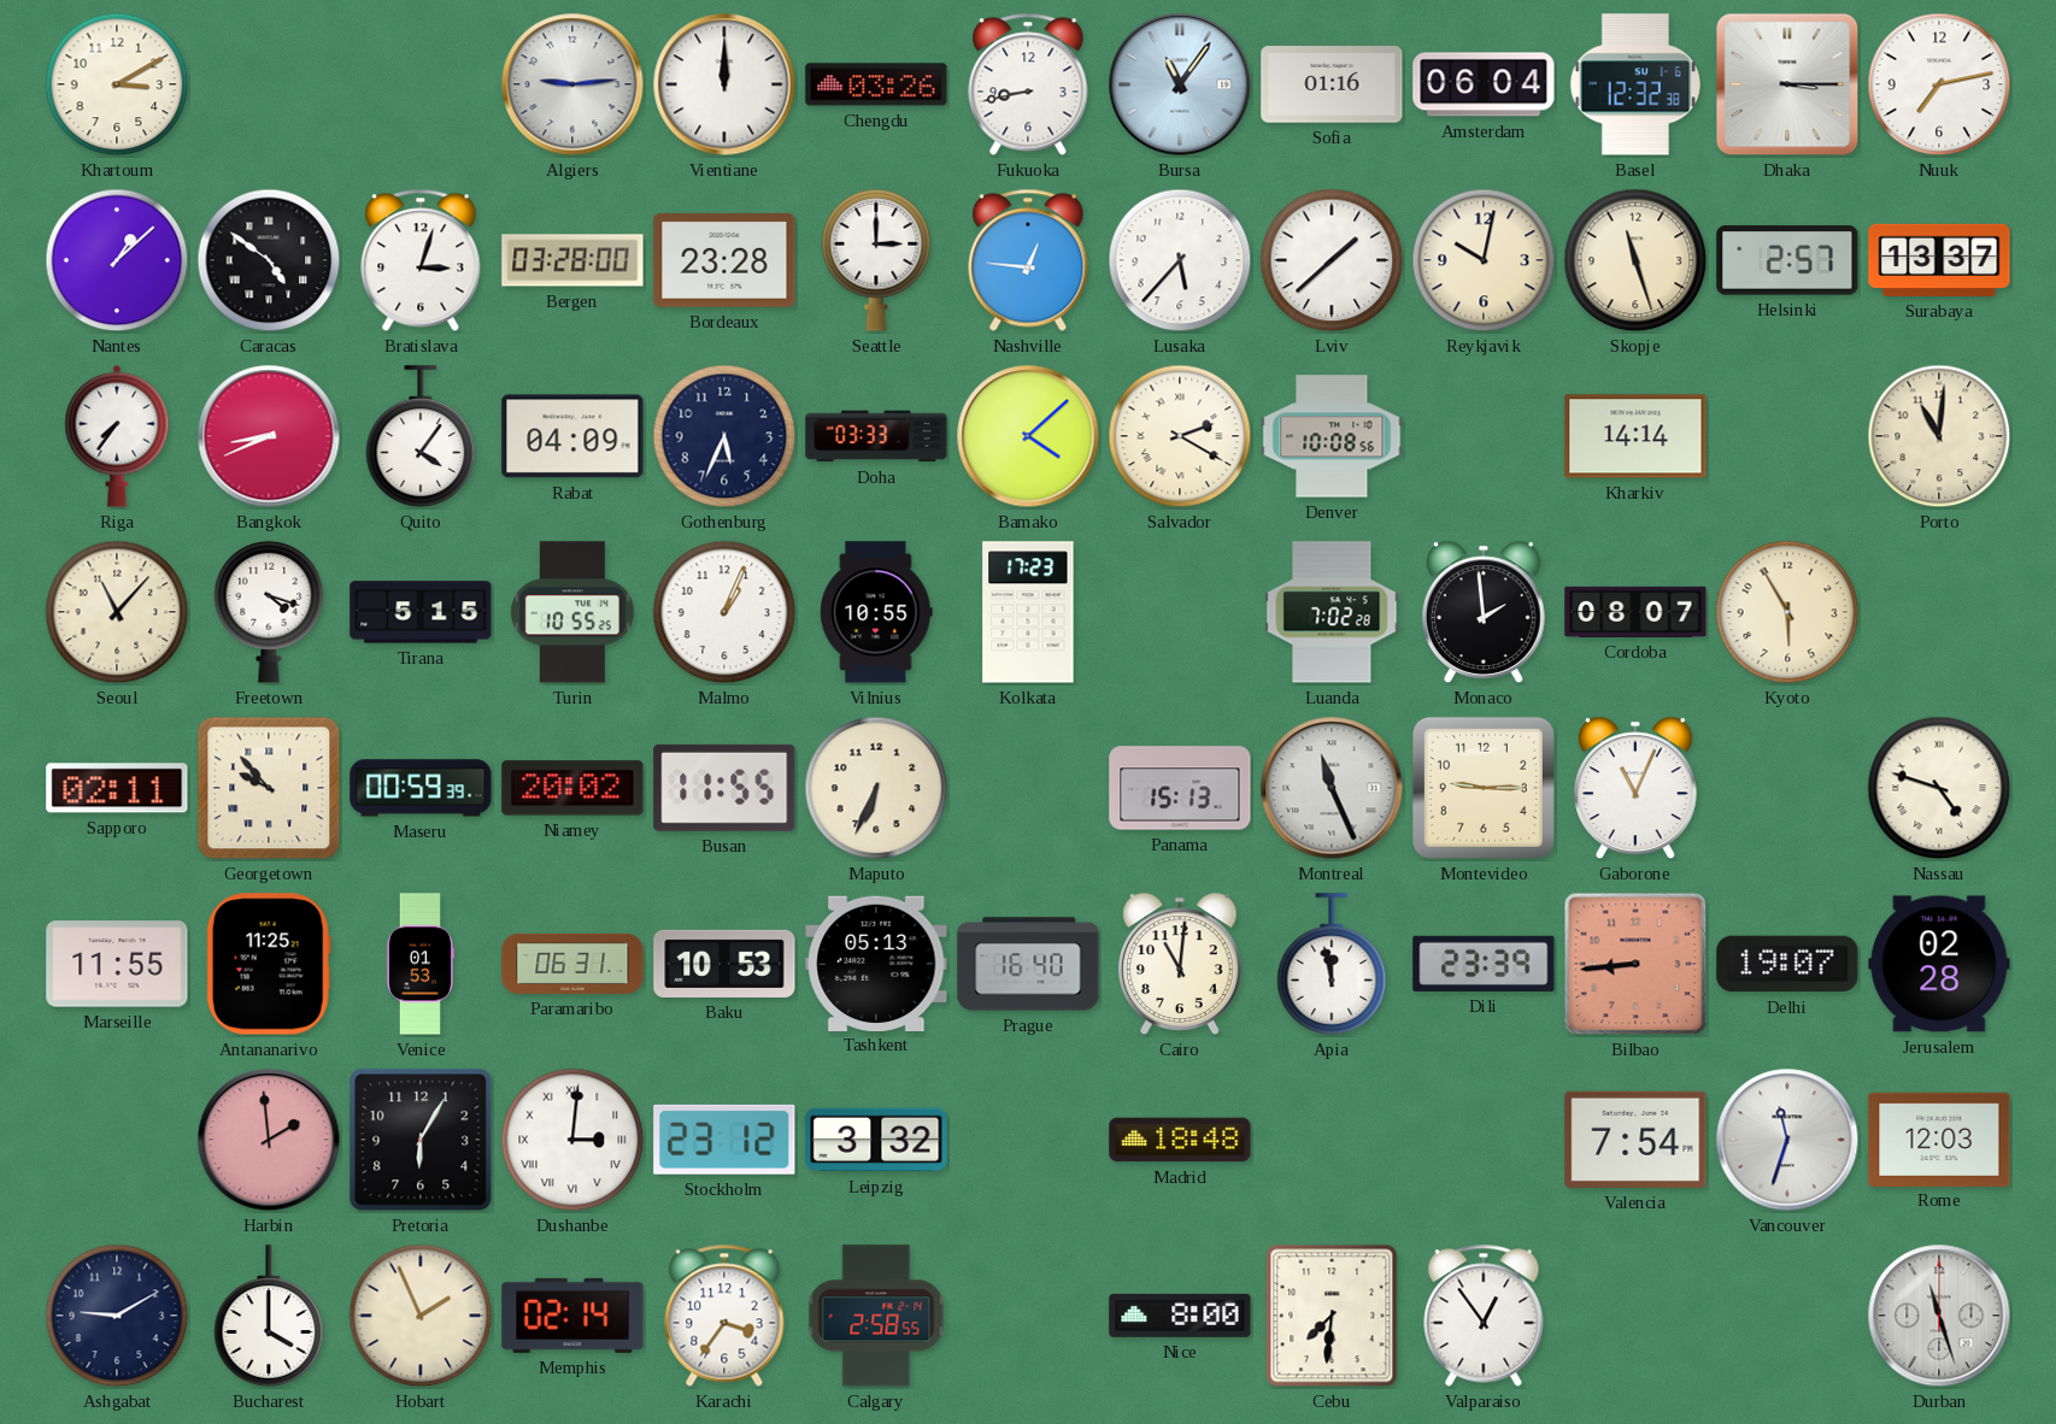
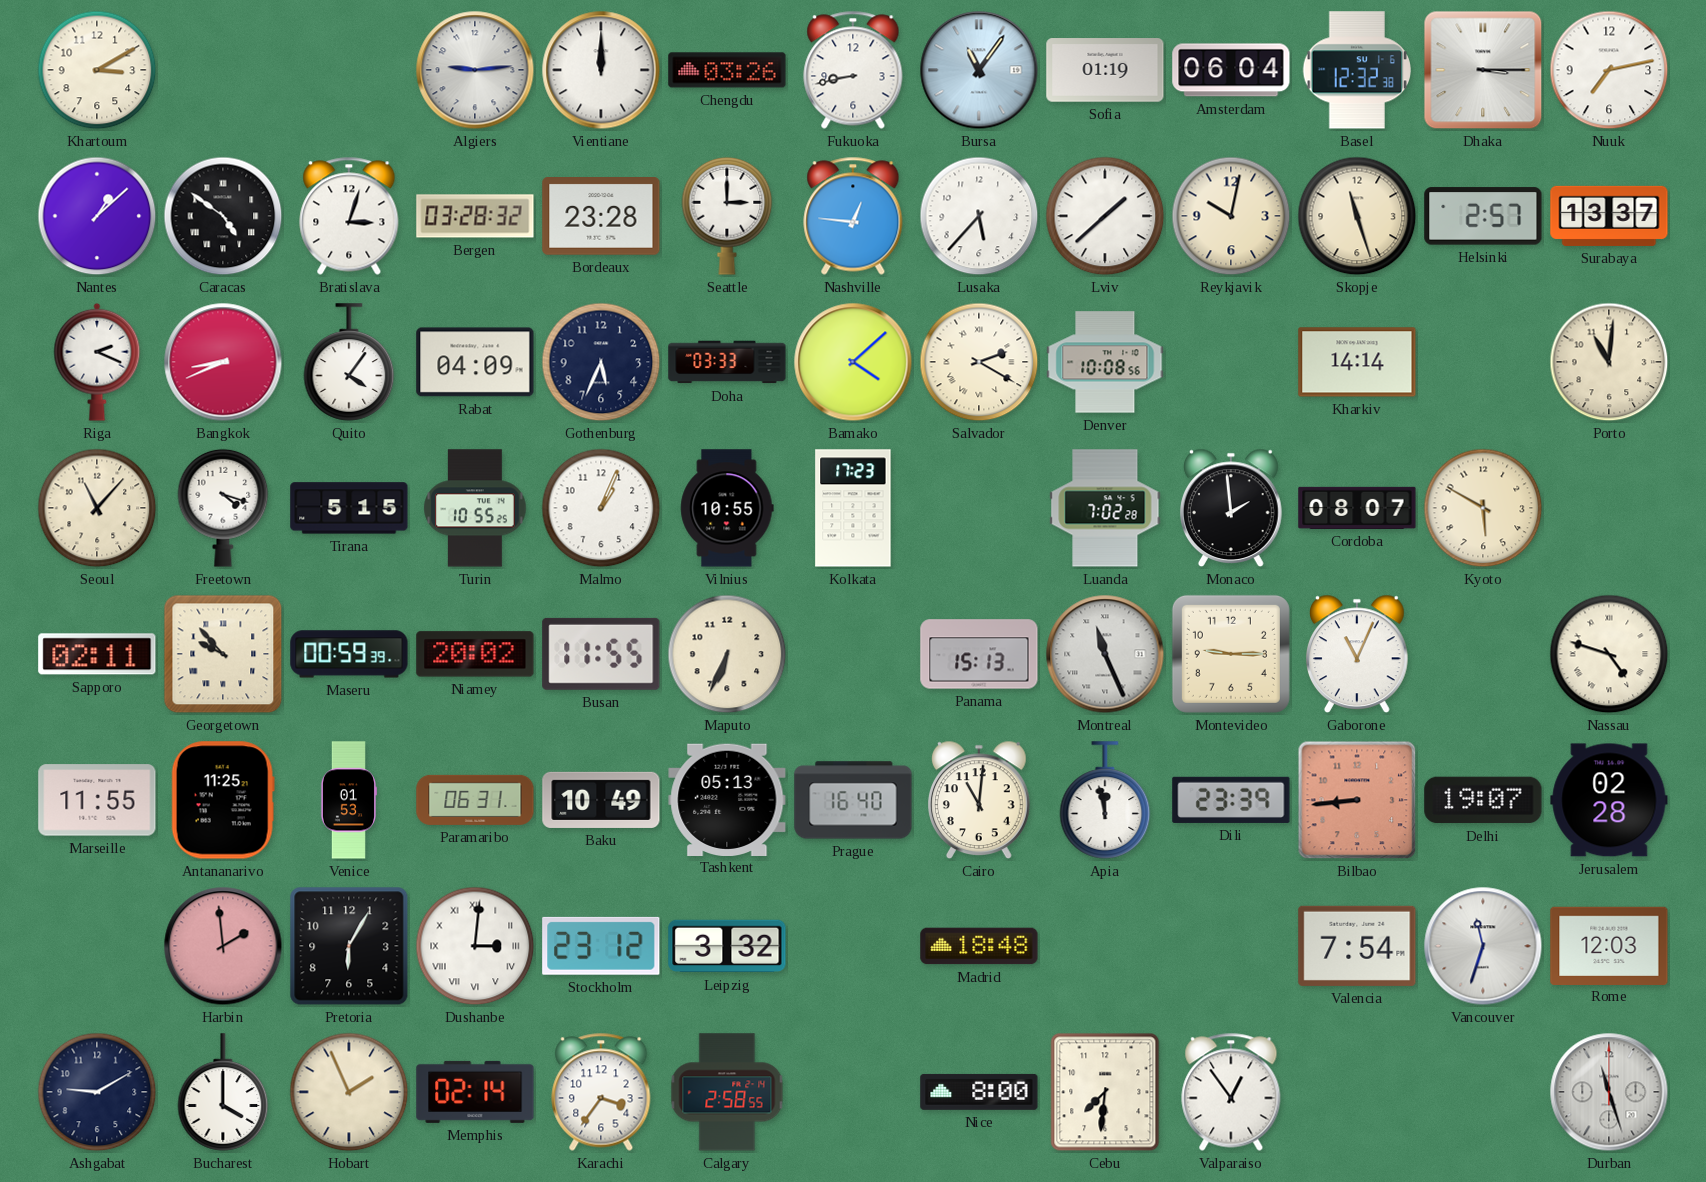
Sofia: 01:16 -> 01:19 (1105, 70)
Bergen: 03:28:00 -> 03:28:32 (475, 216)
Riga: 7:36 -> 2:19 (97, 362)
Kyoto: 5:55 -> 5:50 (1483, 508)
Baku: 10:53 -> 10:49 (601, 800)
